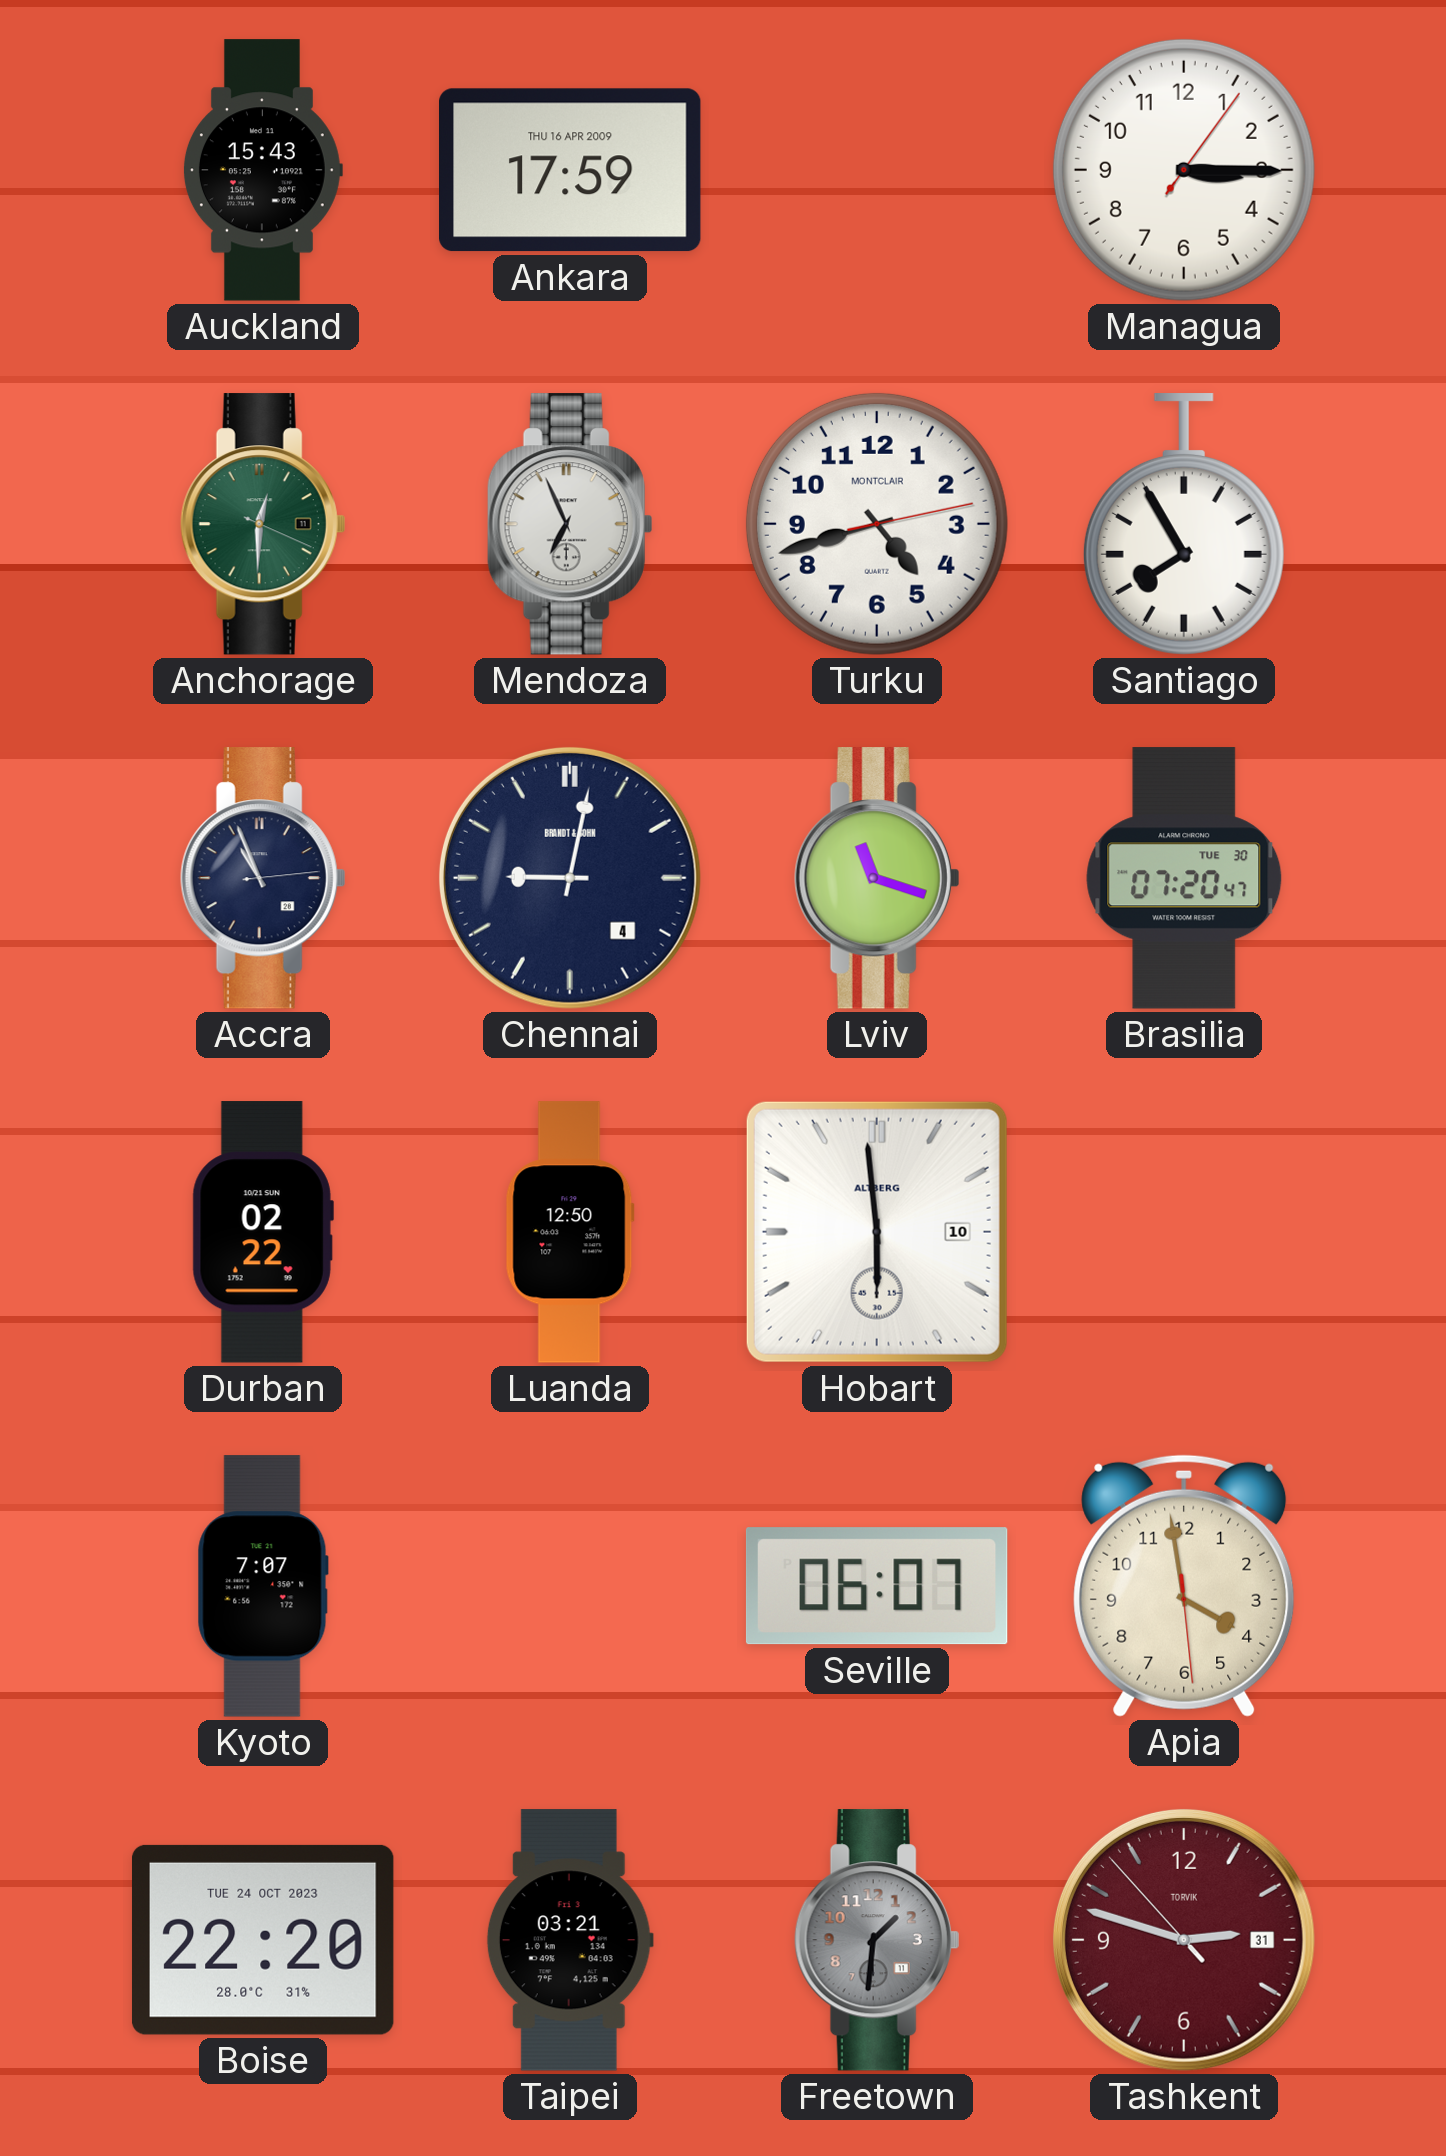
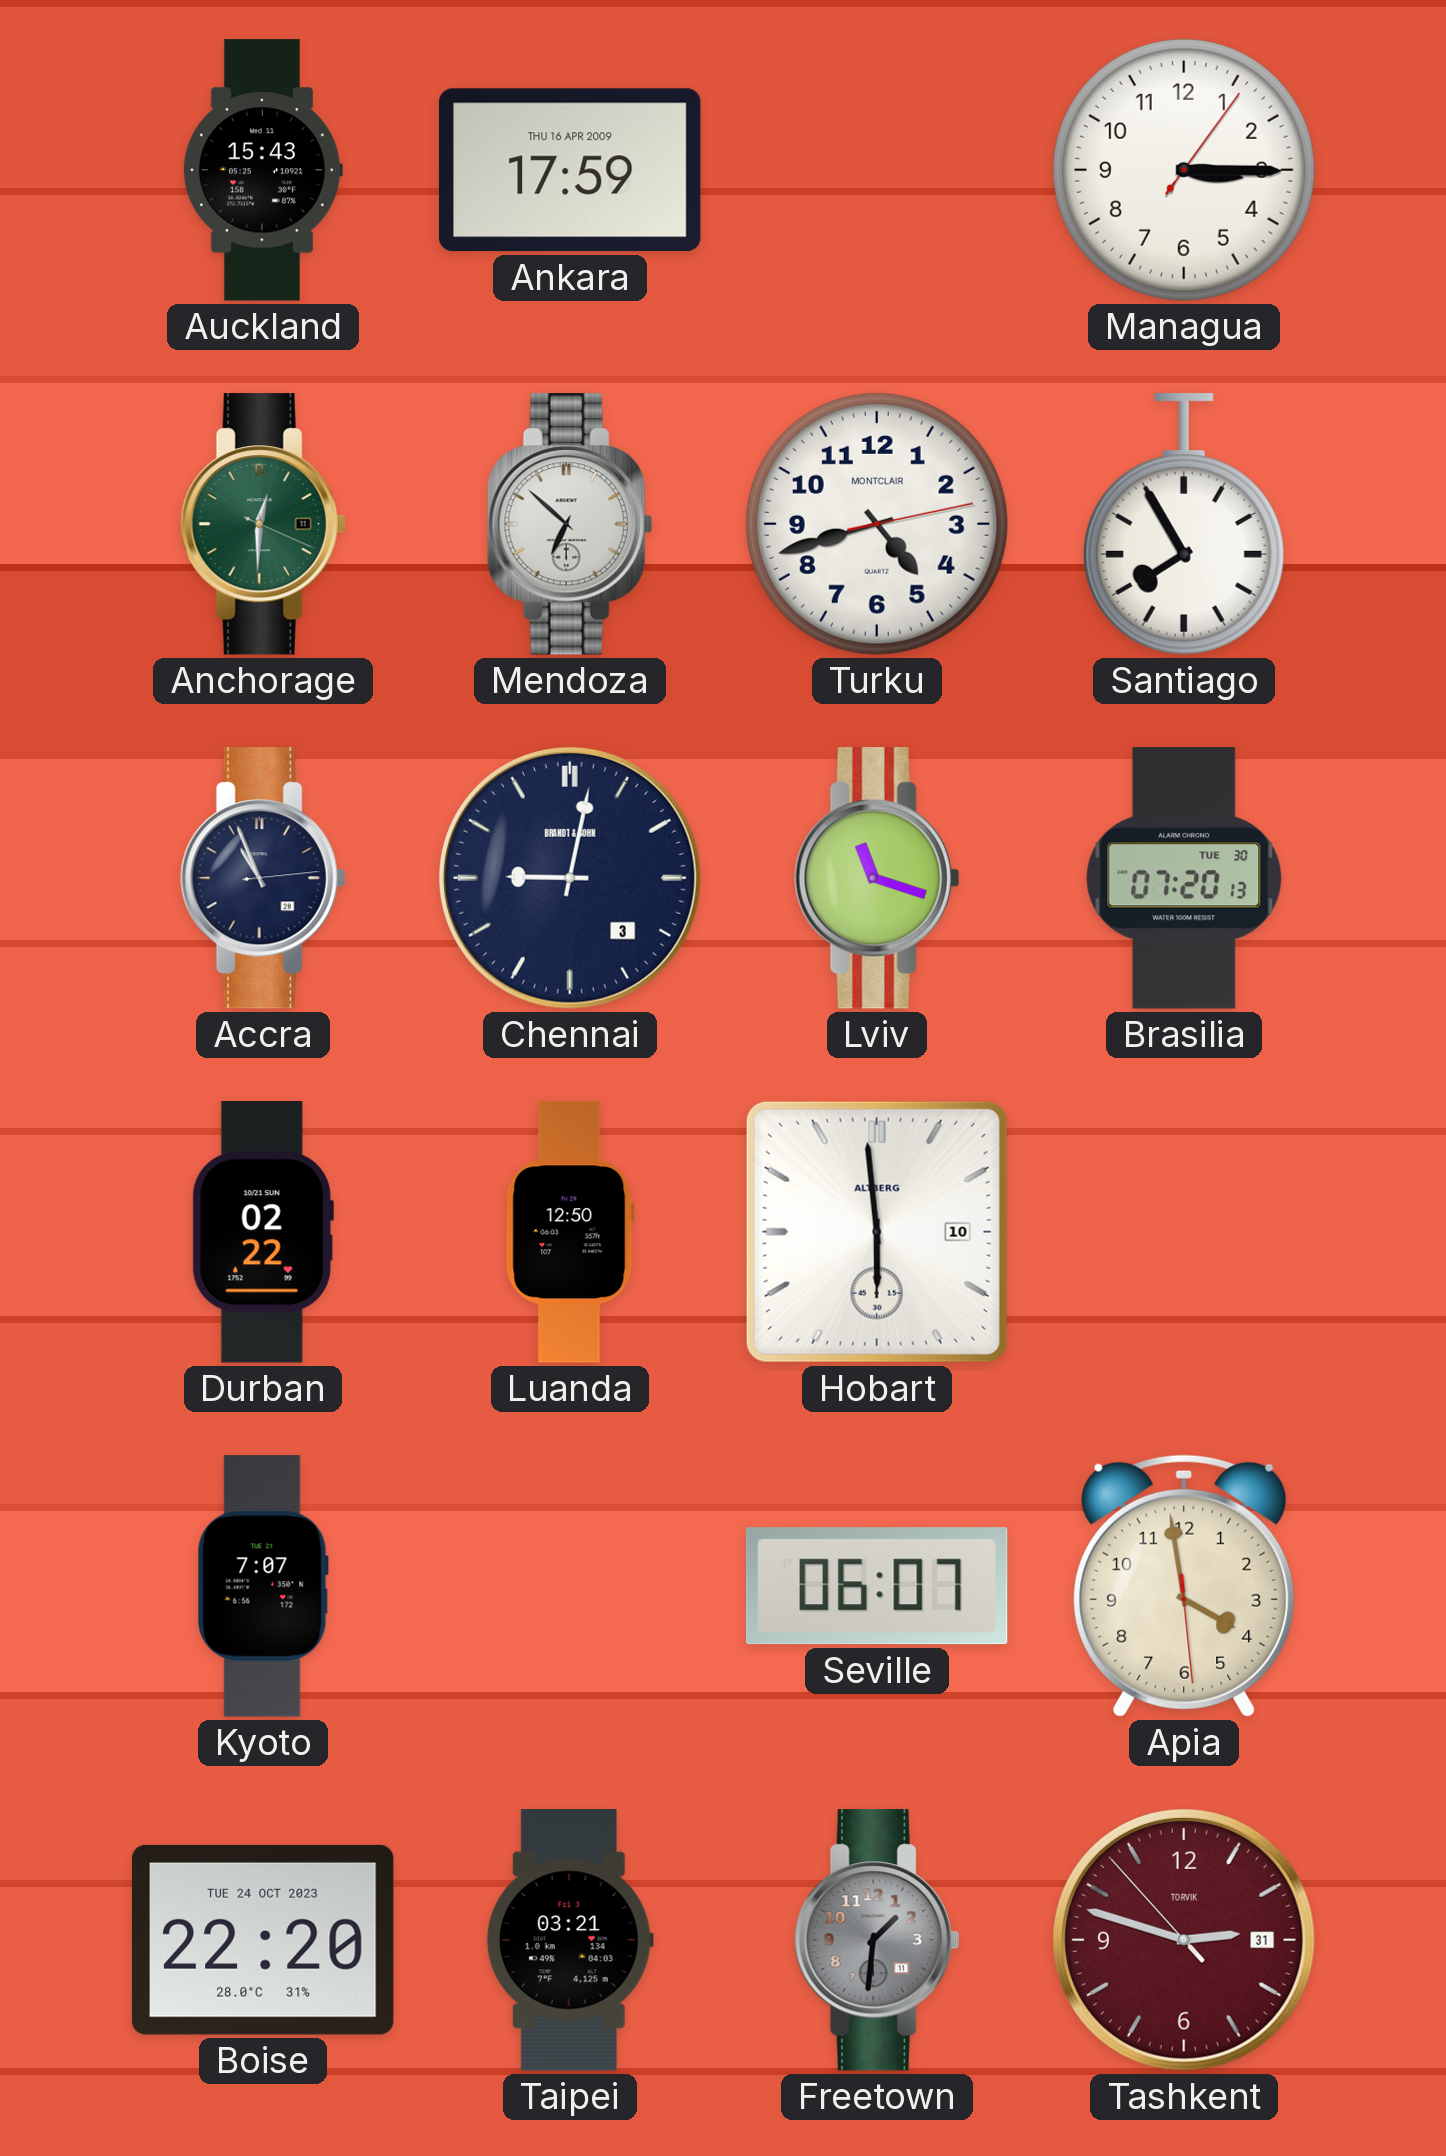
Mendoza: 6:56 -> 6:52 (570, 524)
Chennai date: 4 -> 3 (570, 878)
Brasilia: 07:20:47 -> 07:20:13 (1184, 878)
